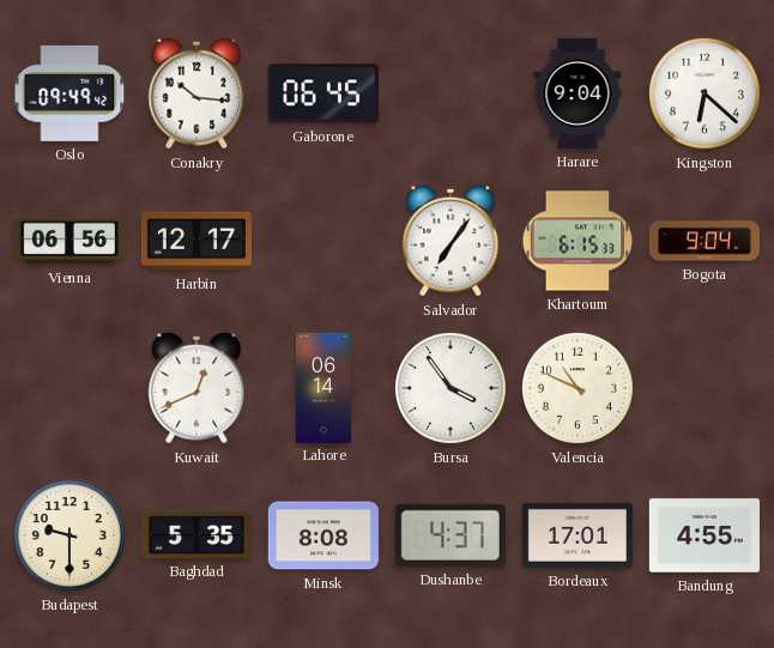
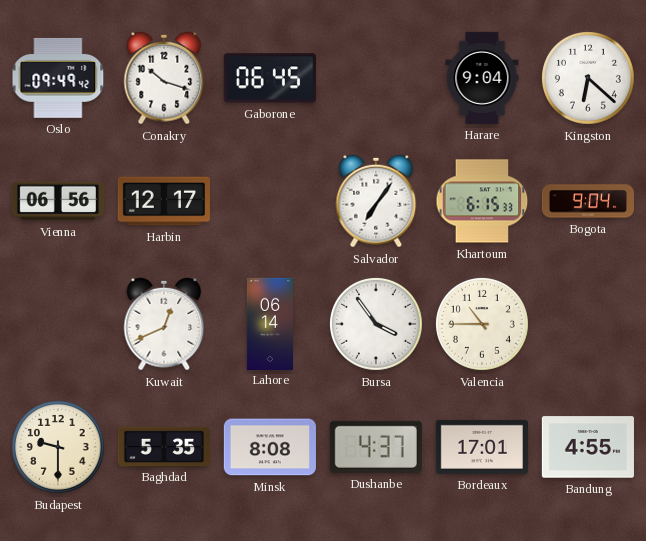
Conakry: 10:16 -> 10:18 (164, 78)
Valencia: 10:49 -> 10:45 (482, 324)
